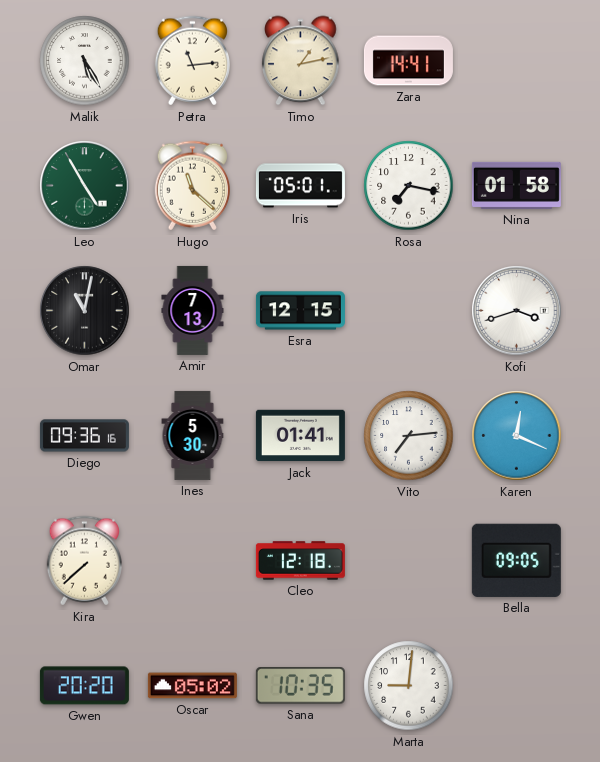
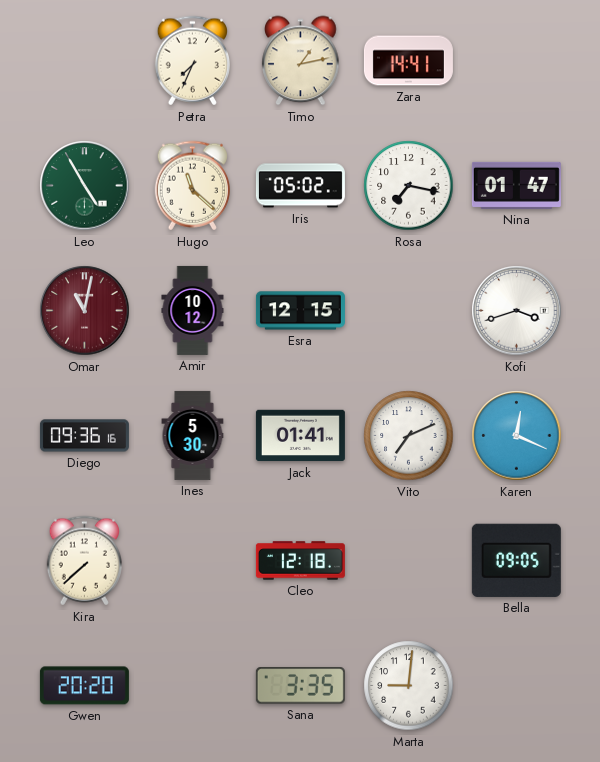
Malik: 5:25 -> none (85, 61)
Petra: 11:14 -> 7:34 (192, 61)
Iris: 05:01 -> 05:02 (300, 186)
Nina: 01:58 -> 01:47 (516, 185)
Omar dial: black -> burgundy (85, 311)
Amir: 7:13 -> 10:12 (193, 310)
Vito: 7:14 -> 7:11 (409, 436)
Oscar: 05:02 -> none (192, 686)
Sana: 10:35 -> 3:35 (300, 686)
